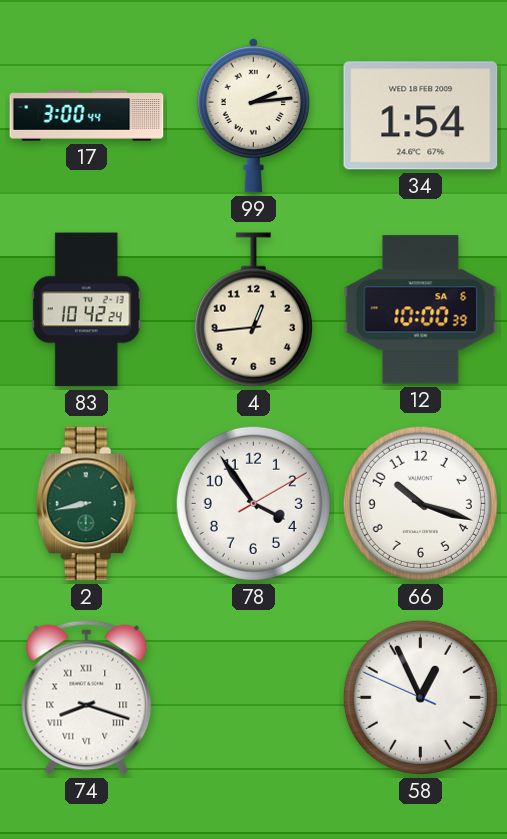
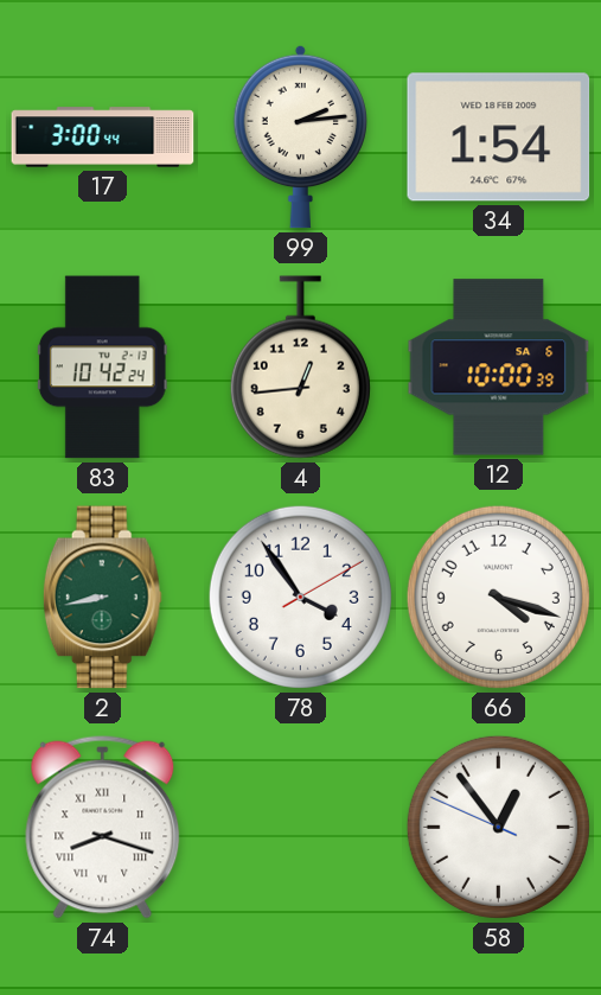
66: 10:18 -> 4:18 (498, 597)
58: 12:55 -> 12:53 (498, 827)
